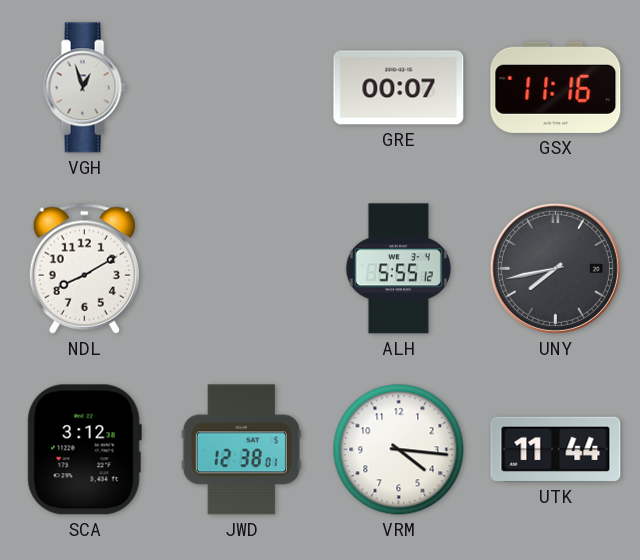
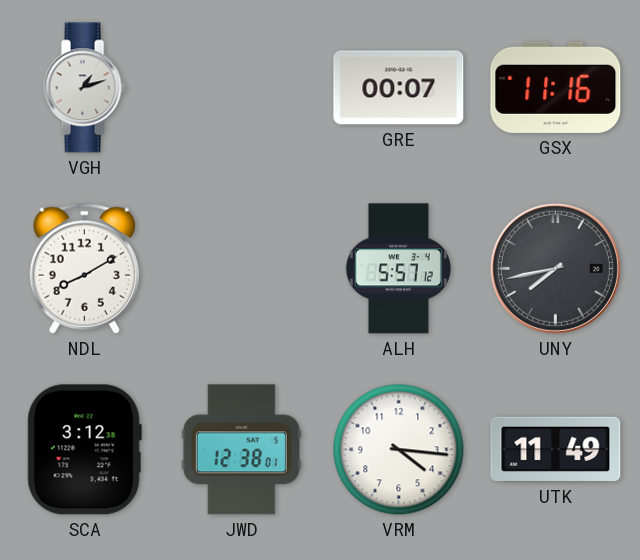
VGH: 12:57 -> 1:12 (84, 88)
ALH: 5:55 -> 5:57 (398, 269)
UTK: 11:44 -> 11:49 (556, 449)
